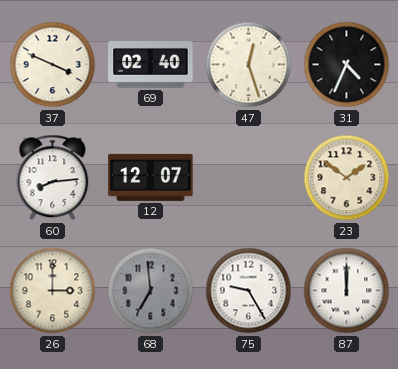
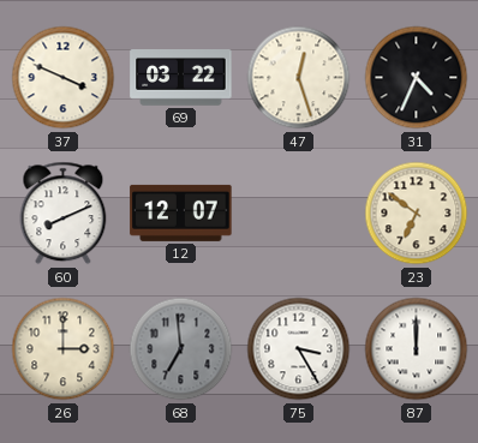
69: 02:40 -> 03:22 (181, 78)
60: 8:14 -> 8:11 (64, 214)
23: 1:51 -> 6:51 (417, 214)
75: 9:25 -> 3:25 (299, 349)
